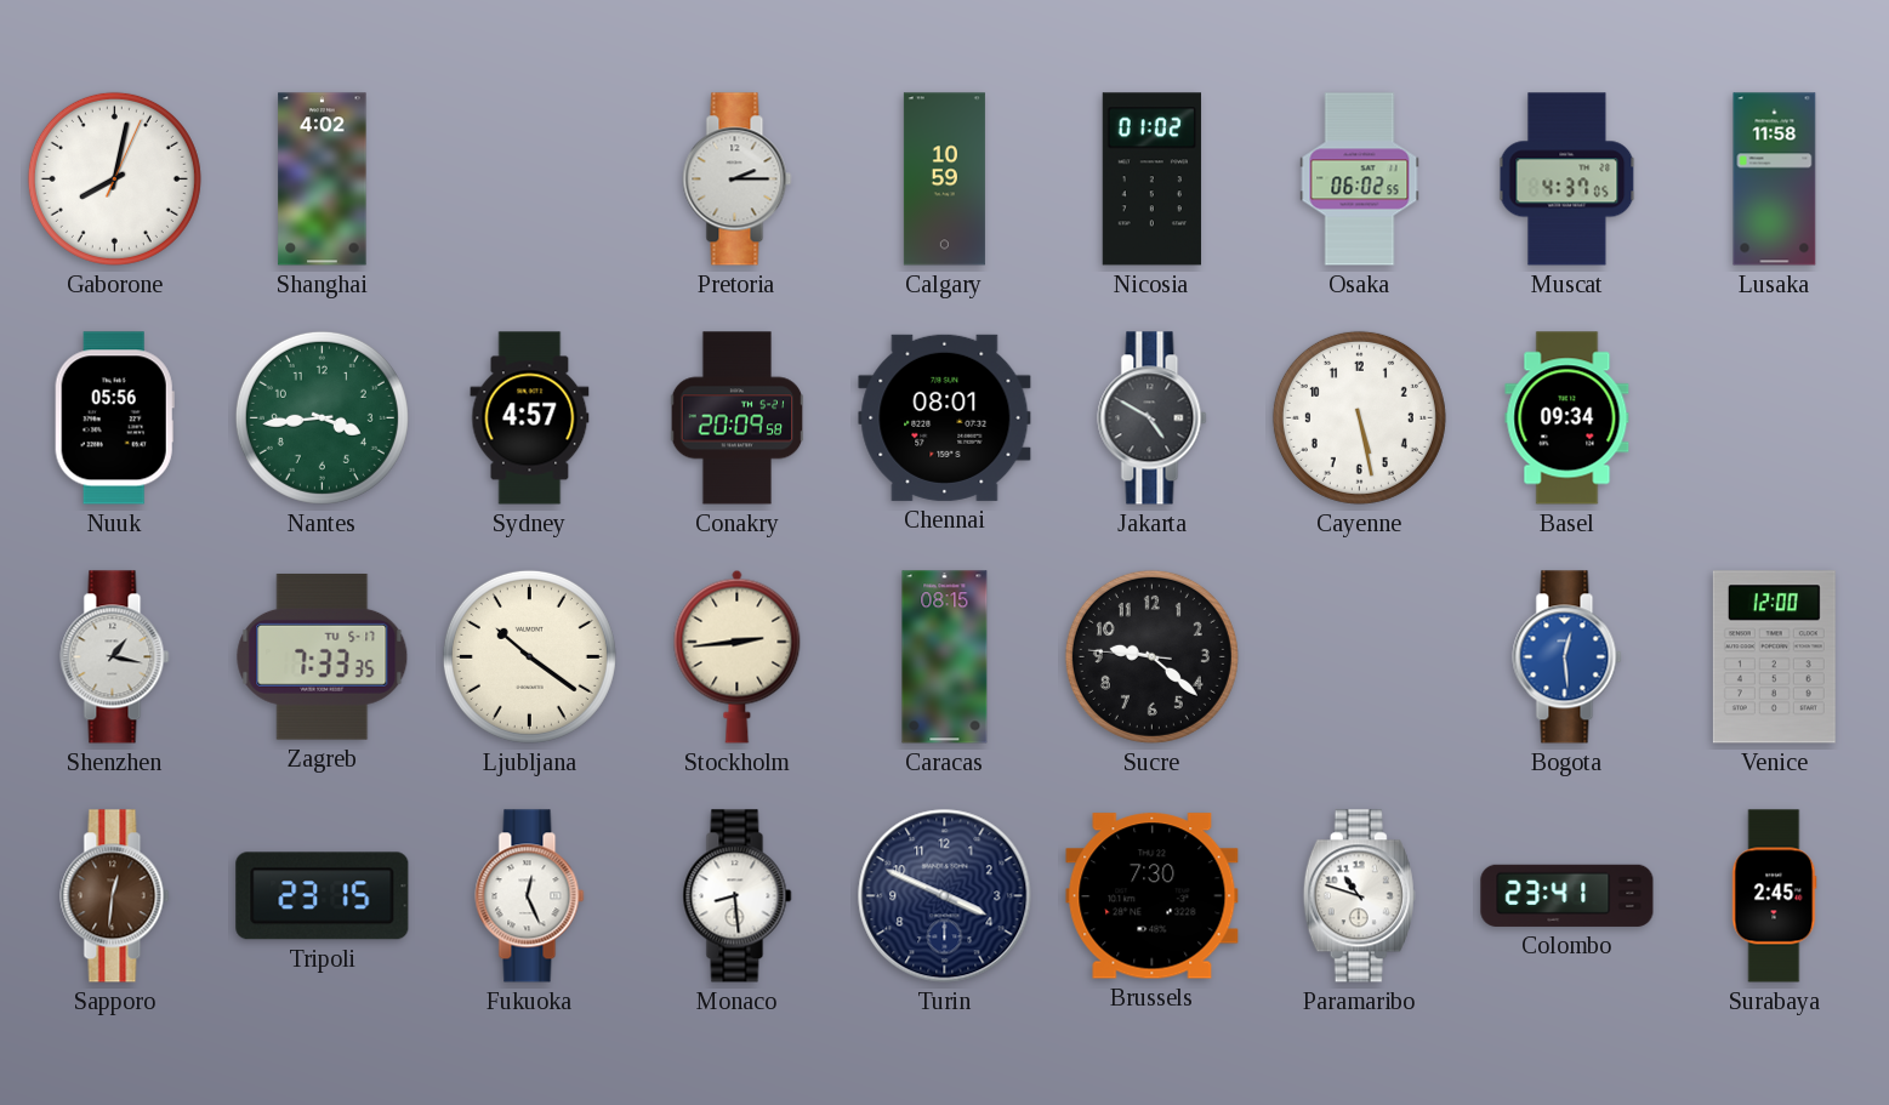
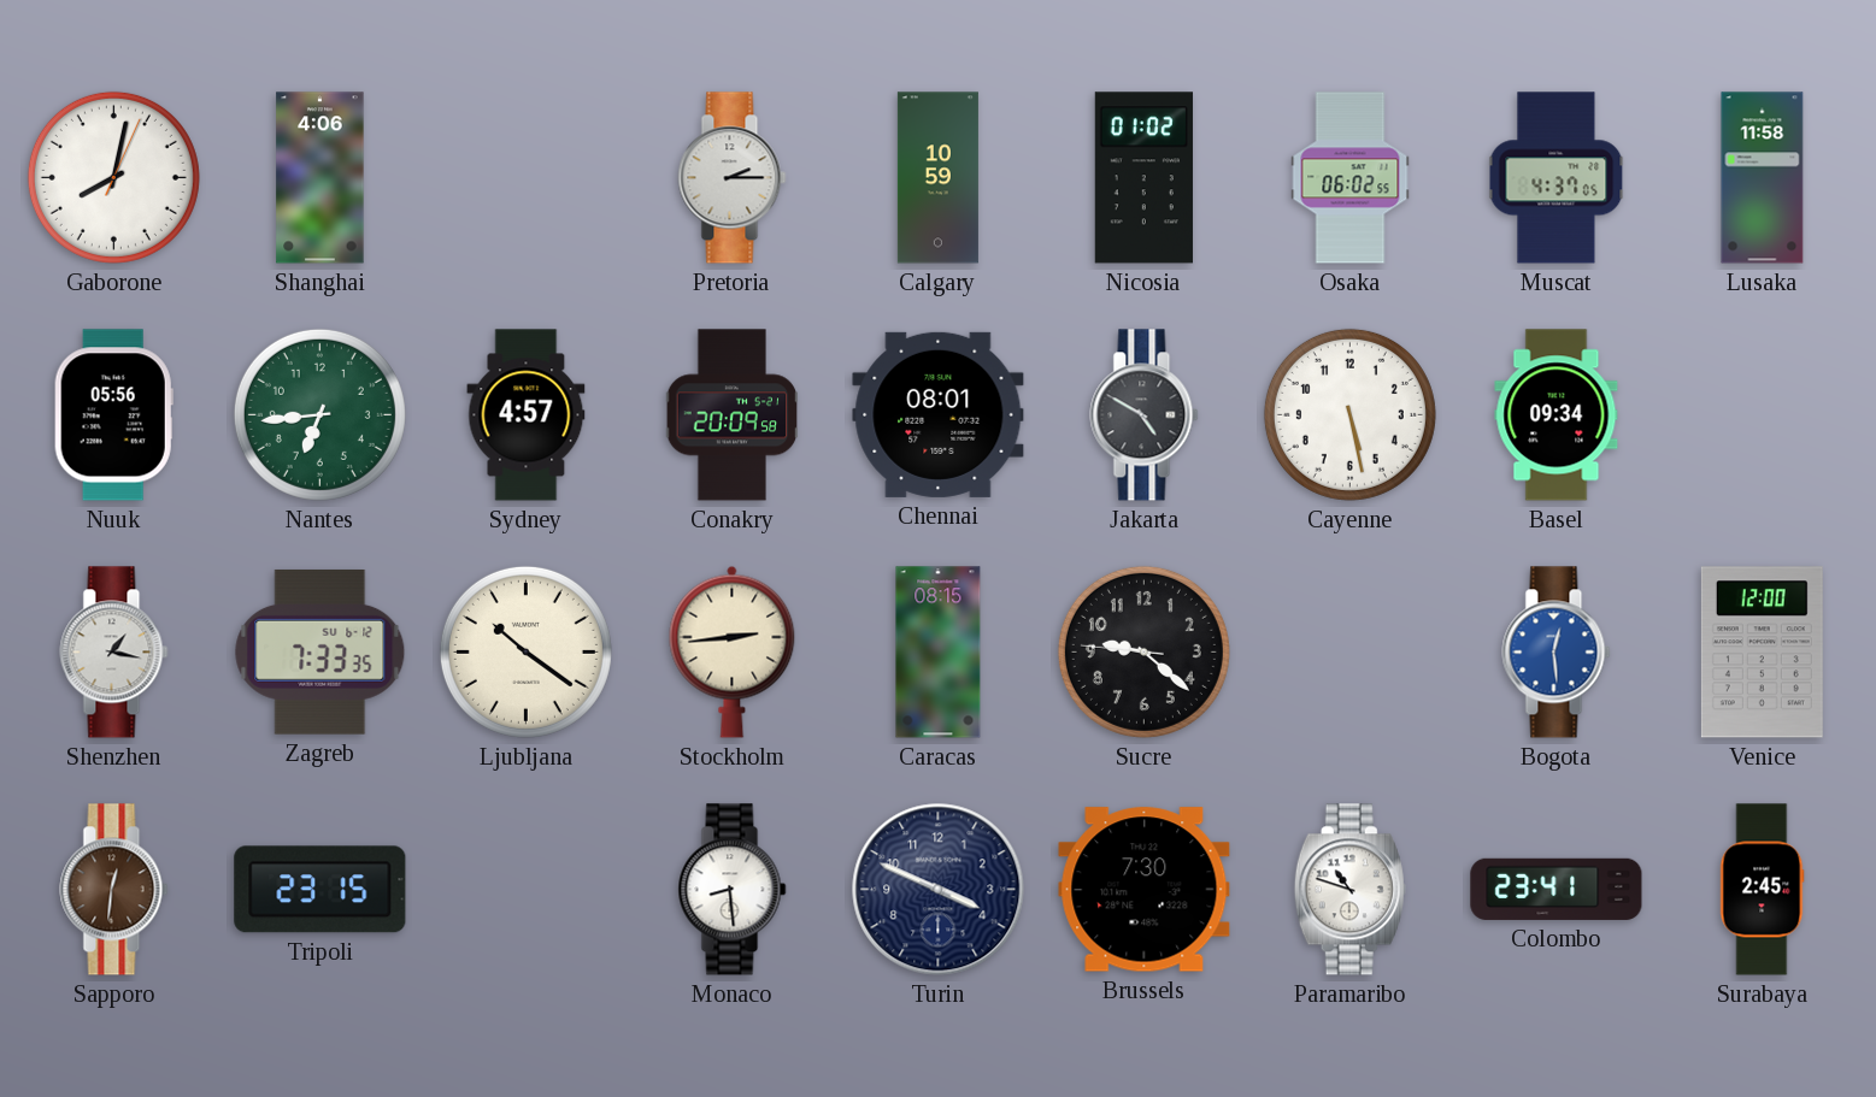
Shanghai: 4:02 -> 4:06 (320, 178)
Nantes: 3:44 -> 6:44 (319, 414)
Zagreb date: TU 5-17 -> SU 6-12 (320, 651)
Fukuoka: 12:26 -> none (530, 896)
